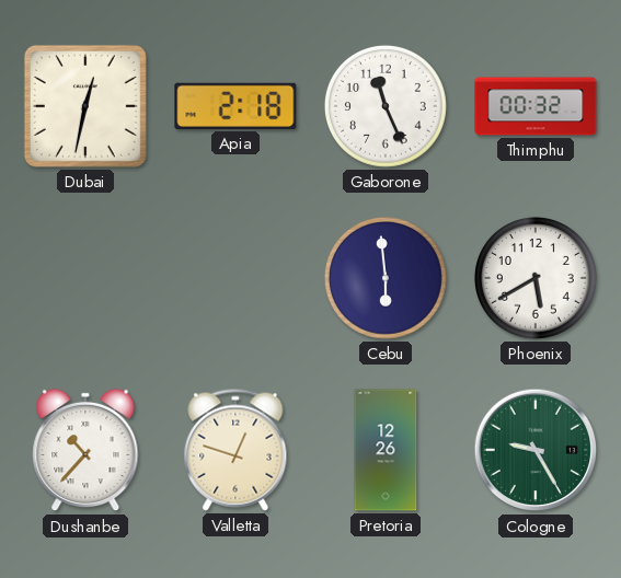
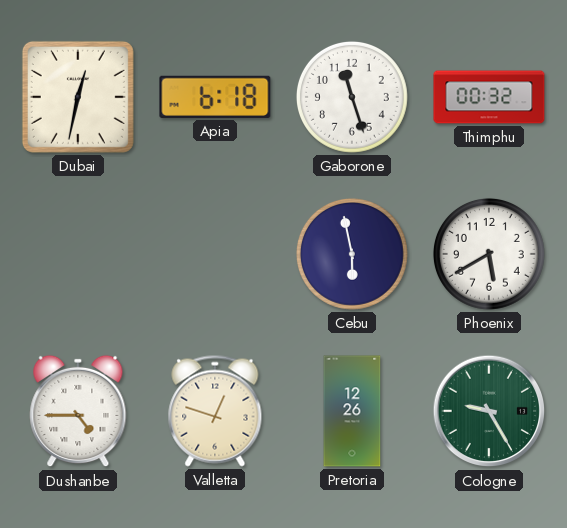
Apia: 2:18 -> 6:18 (215, 97)
Gaborone: 11:26 -> 11:27 (352, 97)
Cebu: 5:59 -> 5:58 (352, 254)
Dushanbe: 10:37 -> 4:45 (78, 411)
